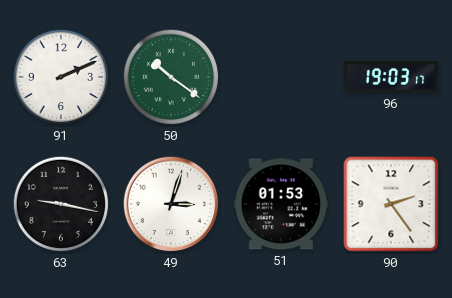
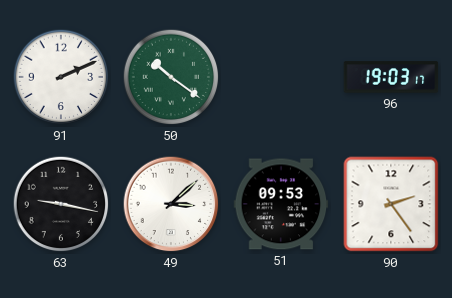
49: 3:03 -> 3:08 (171, 204)
51: 01:53 -> 09:53 (281, 204)
